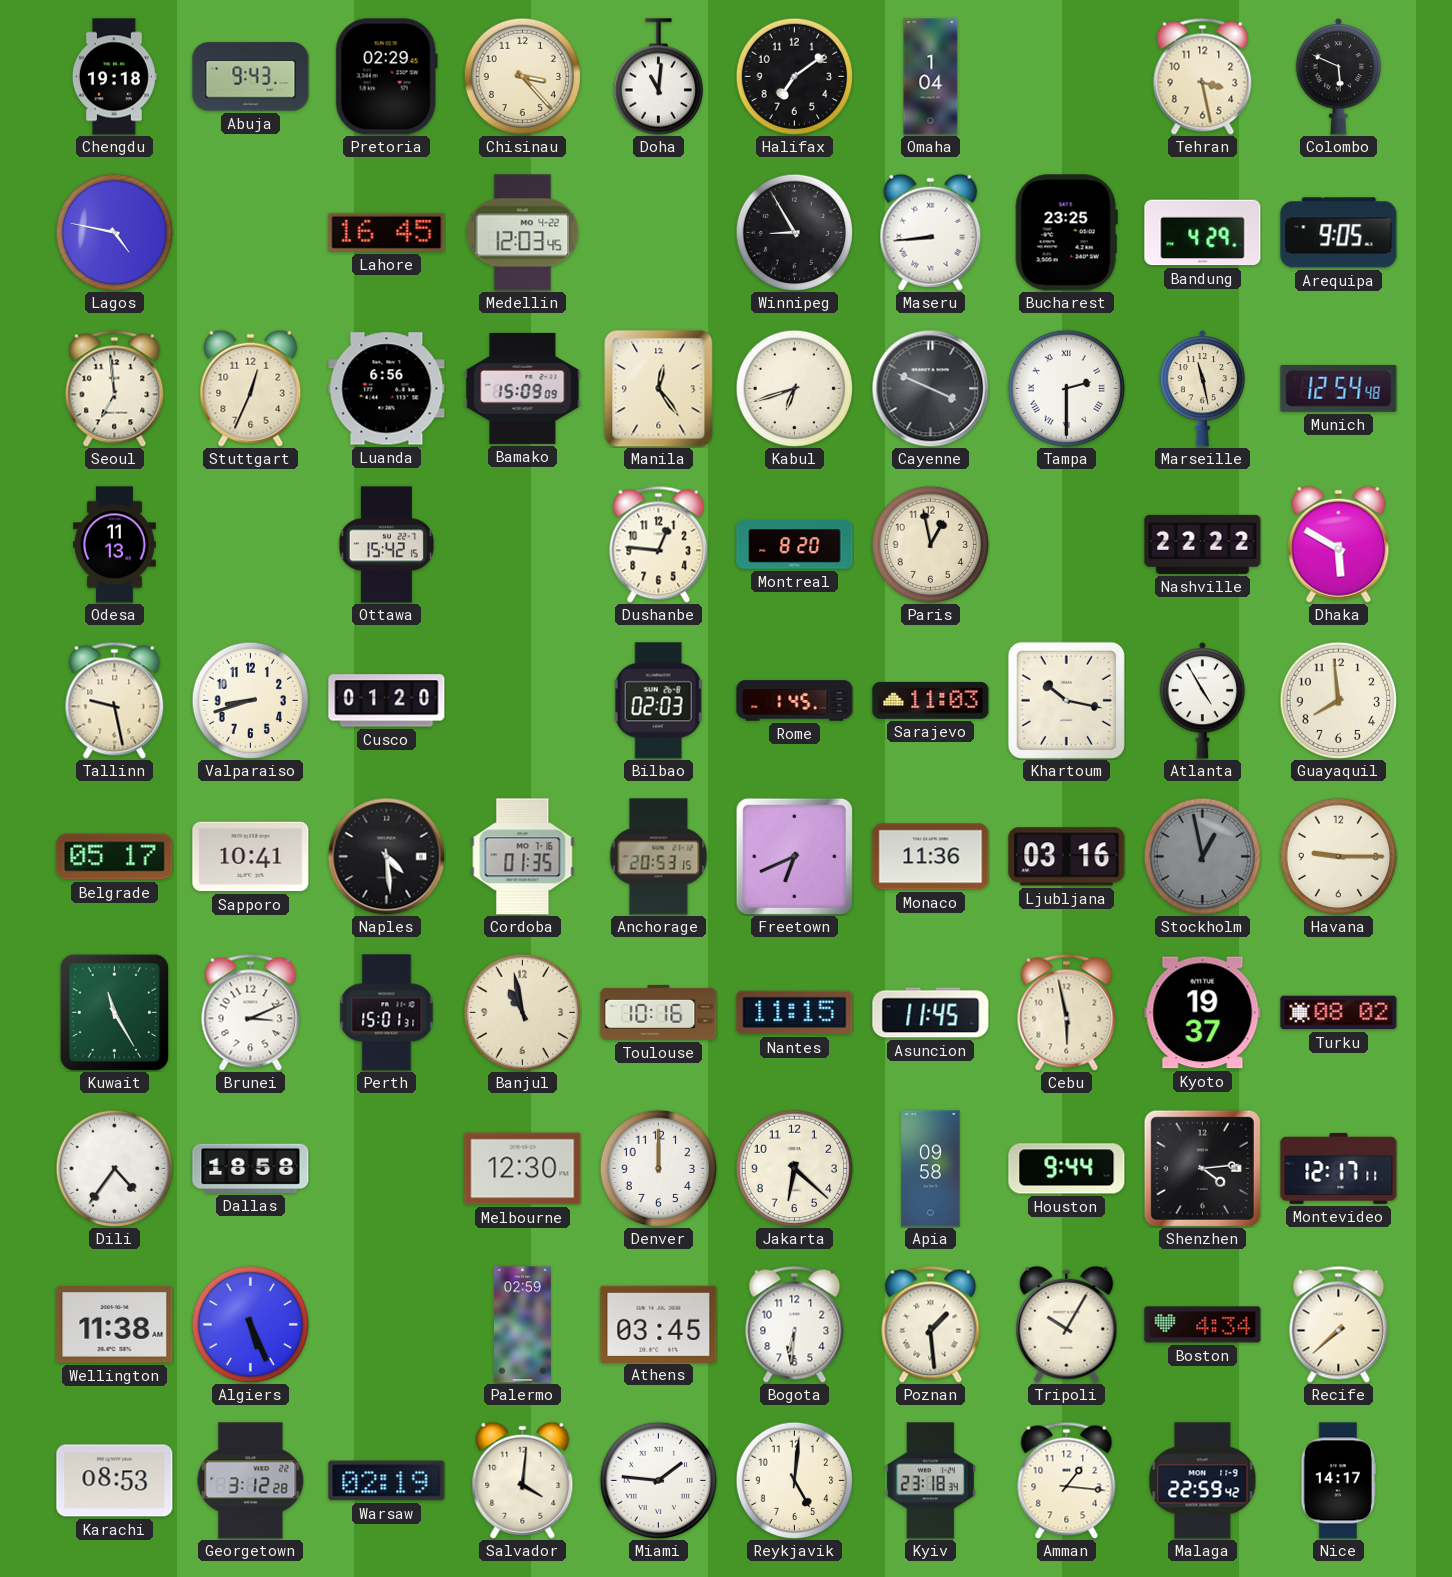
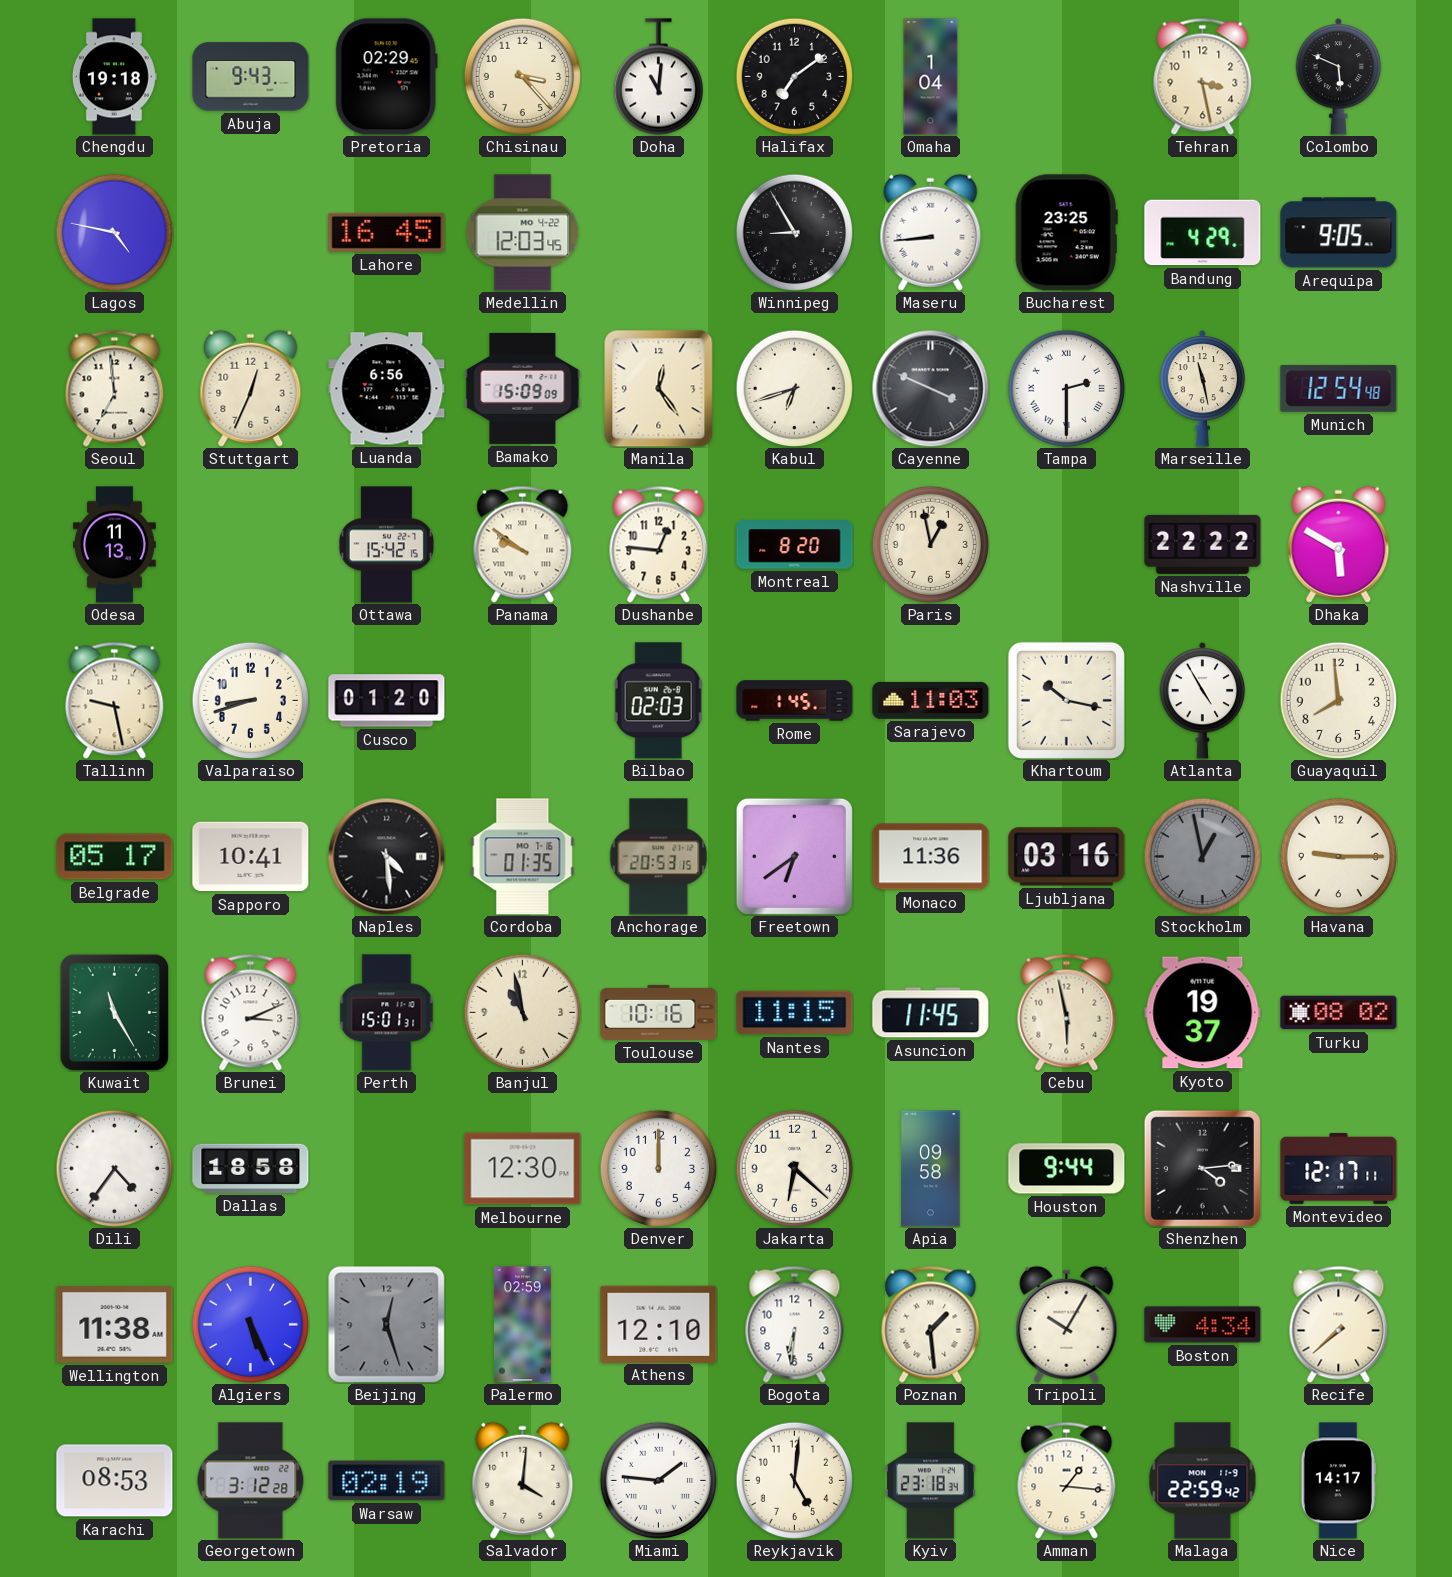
Panama: none -> 9:51 (523, 544)
Freetown: 6:41 -> 6:39 (794, 856)
Beijing: none -> 12:27 (386, 1324)
Athens: 03:45 -> 12:10 (659, 1324)
